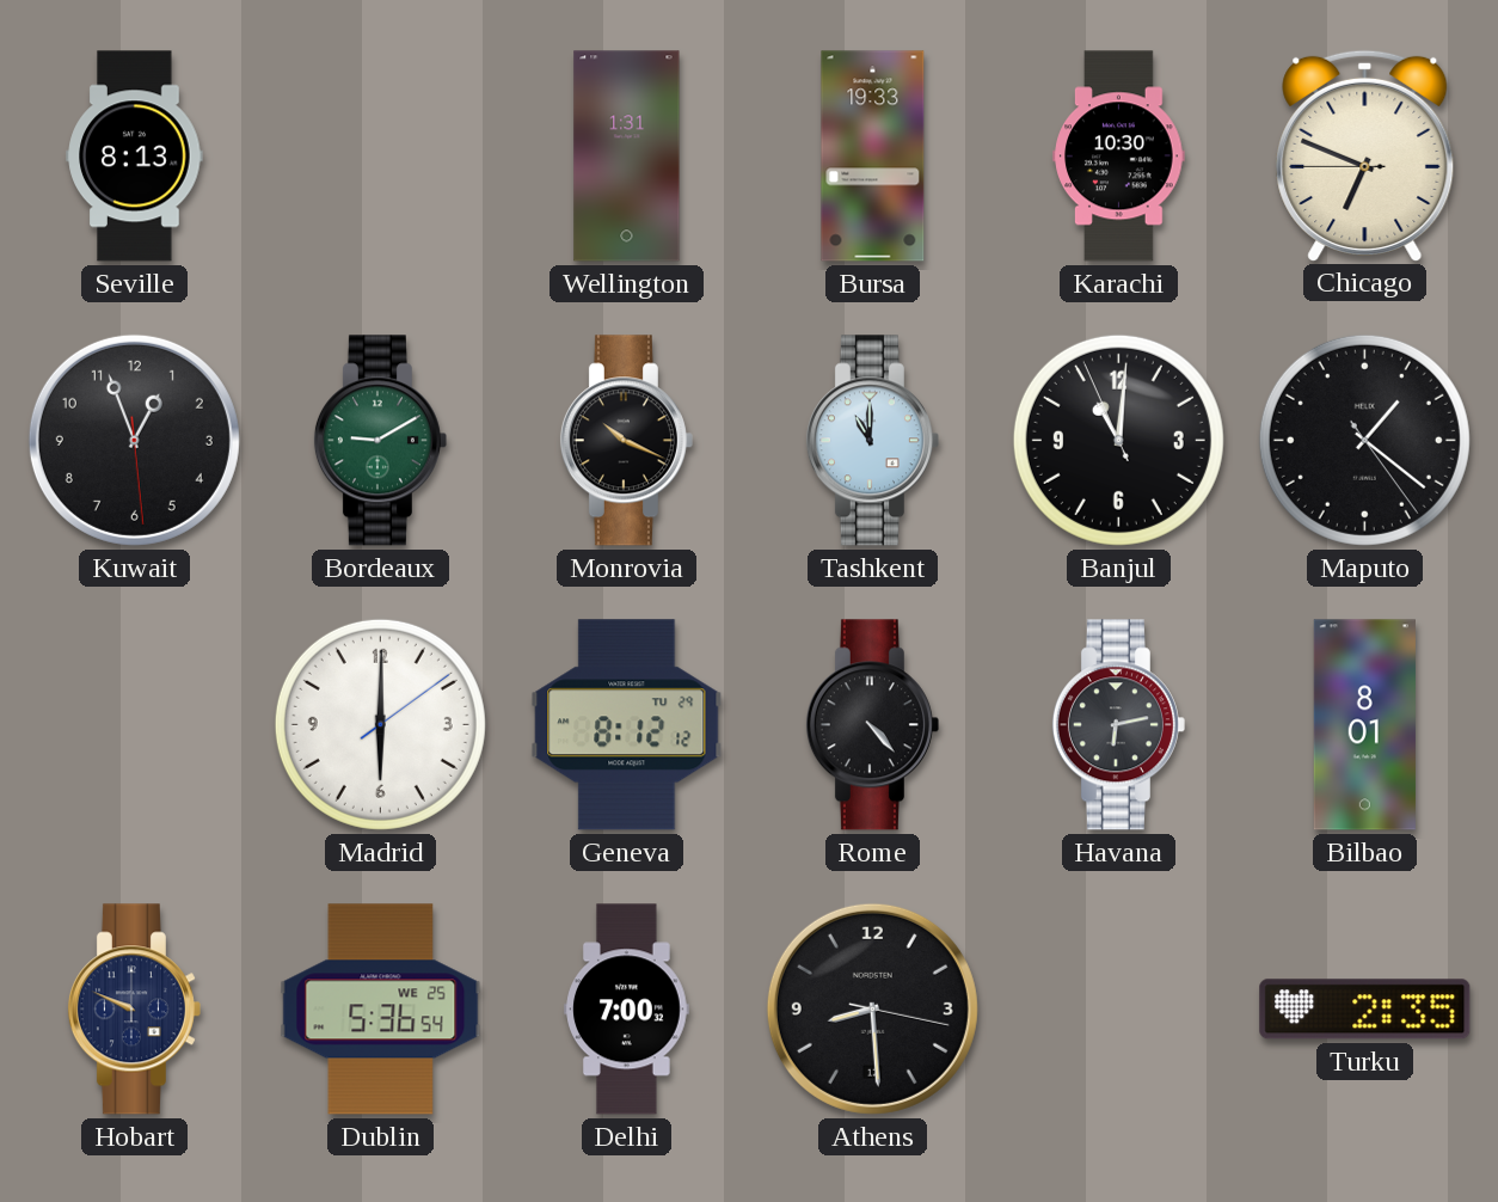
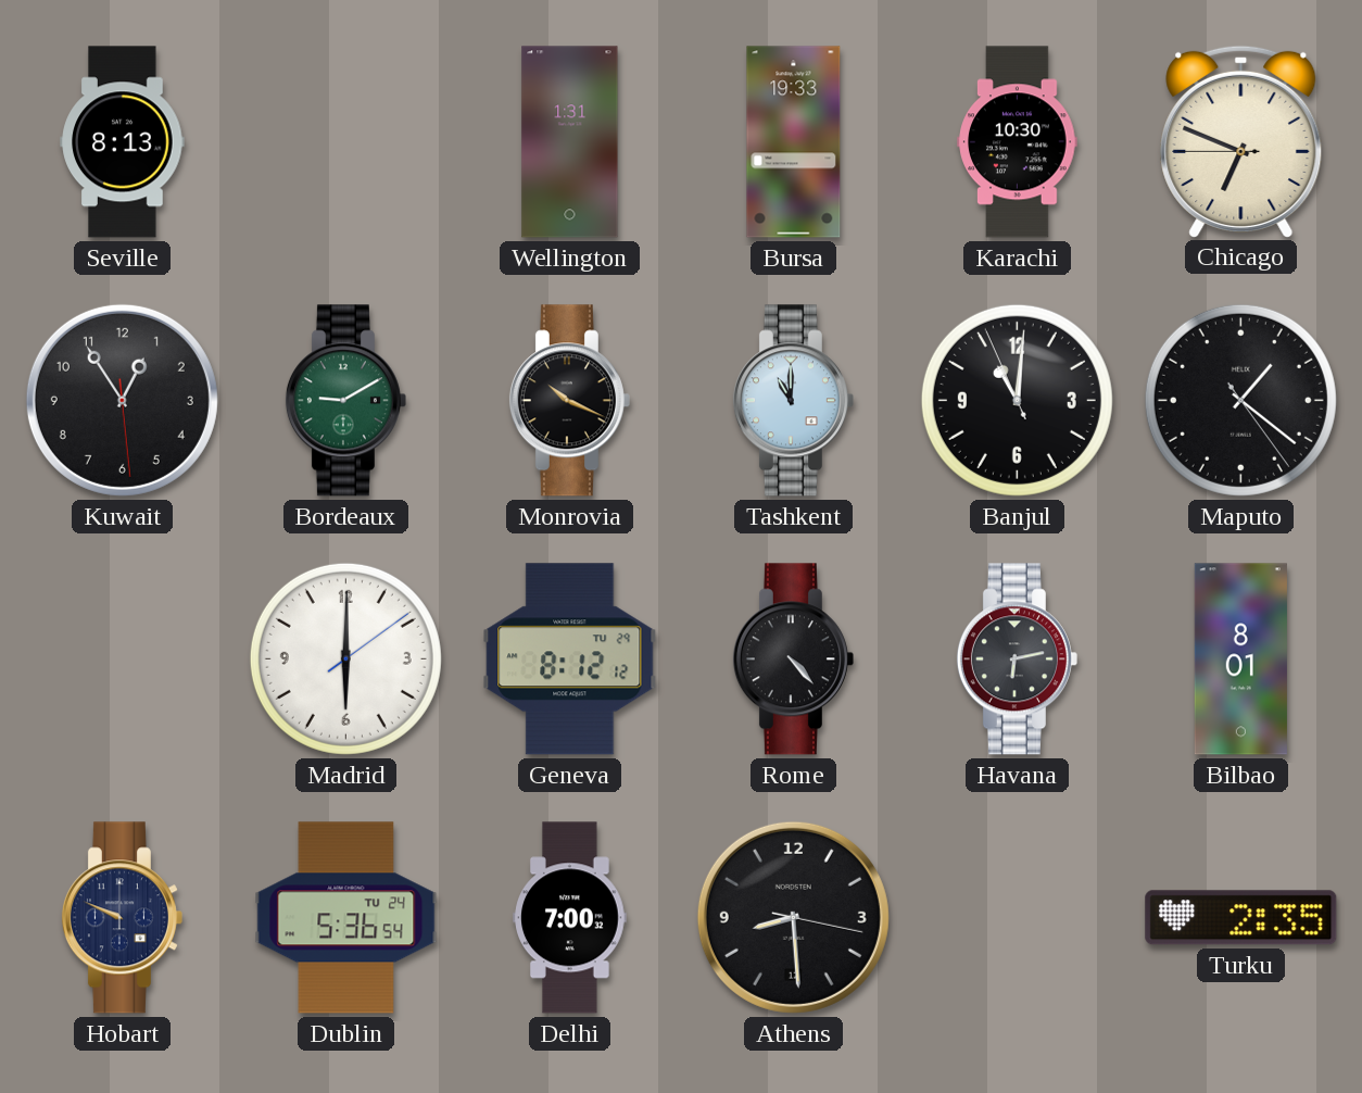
Kuwait: 12:56 -> 12:54 (122, 400)
Dublin date: WE 25 -> TU 24 (346, 918)
